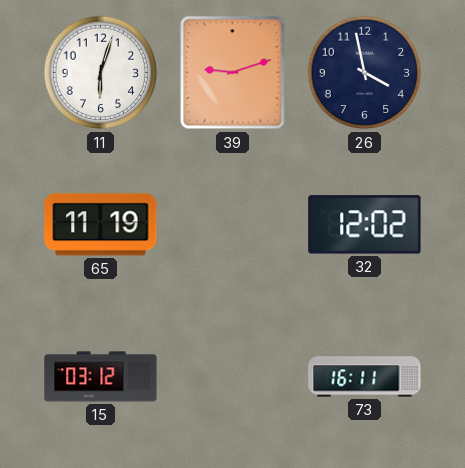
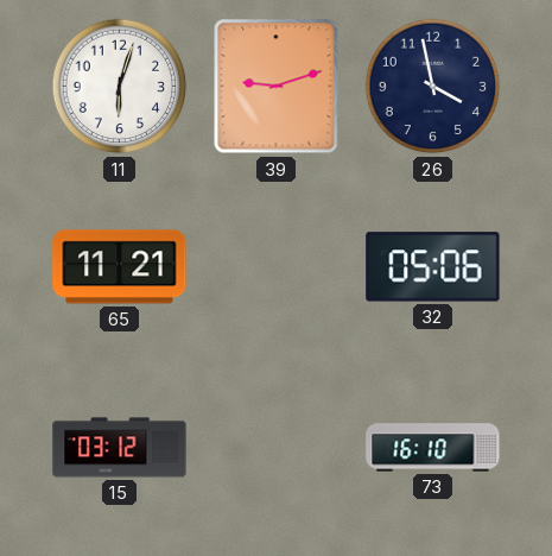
65: 11:19 -> 11:21 (120, 267)
32: 12:02 -> 05:06 (433, 267)
73: 16:11 -> 16:10 (433, 448)
